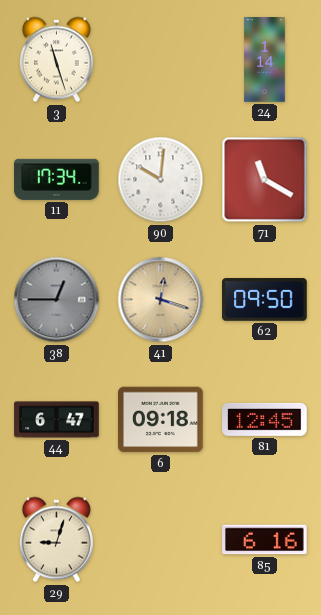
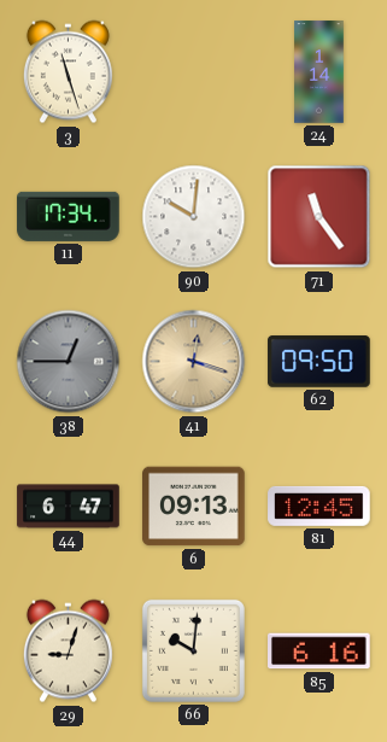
71: 11:20 -> 11:24 (319, 217)
6: 09:18 -> 09:13 (194, 507)
66: none -> 10:01 (193, 650)
